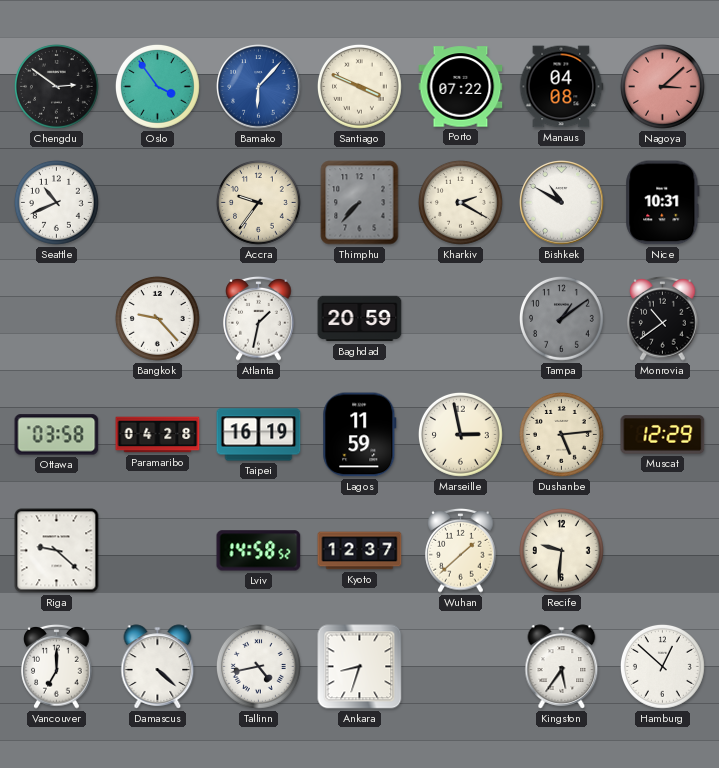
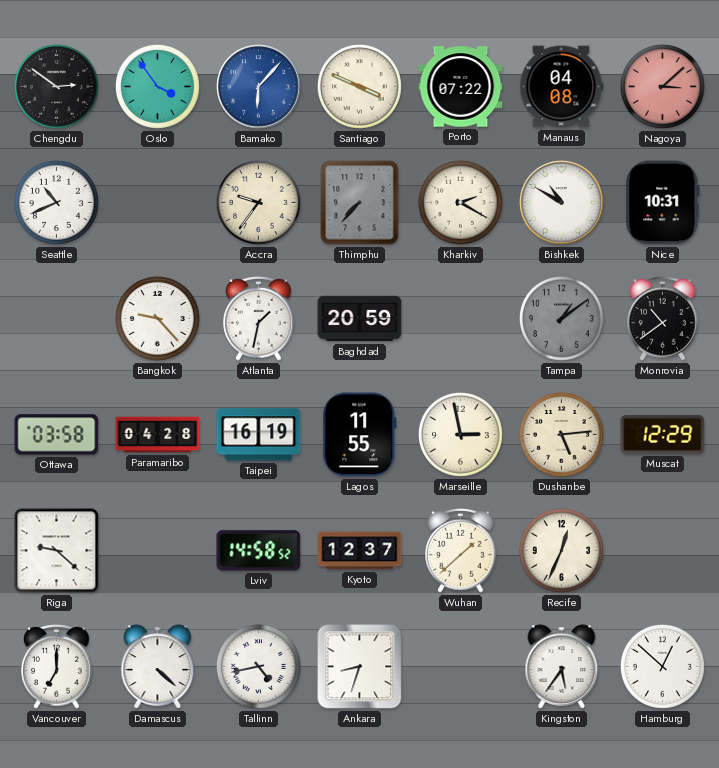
Lagos: 11:59 -> 11:55 (360, 435)
Recife: 9:31 -> 12:34 (562, 551)
